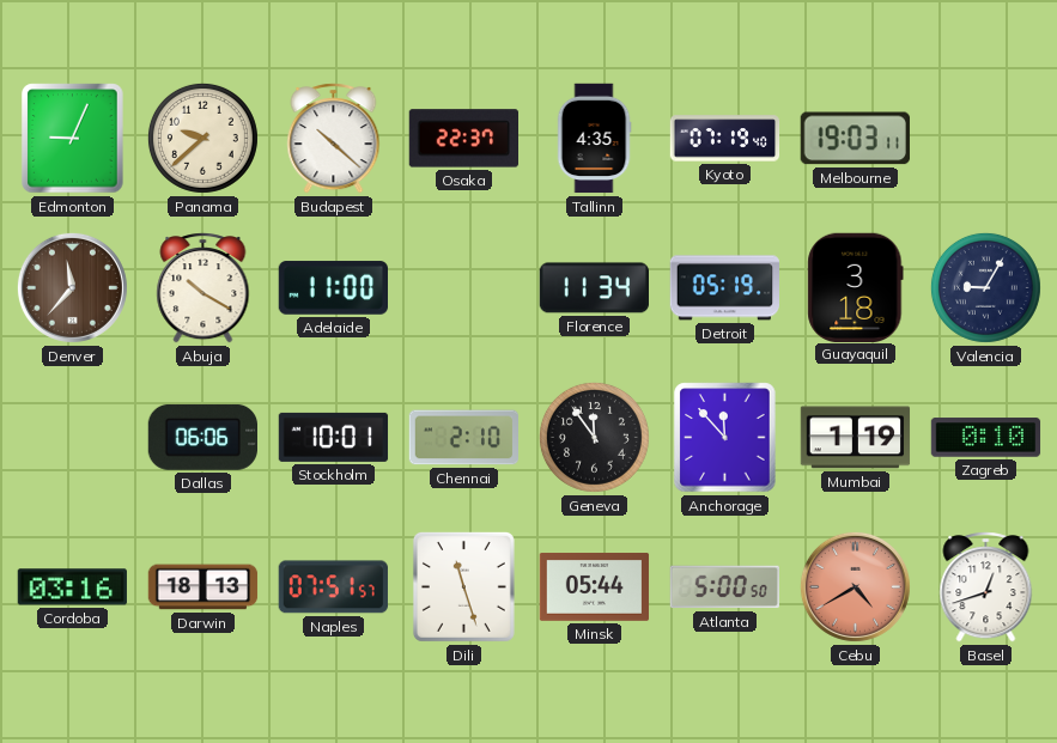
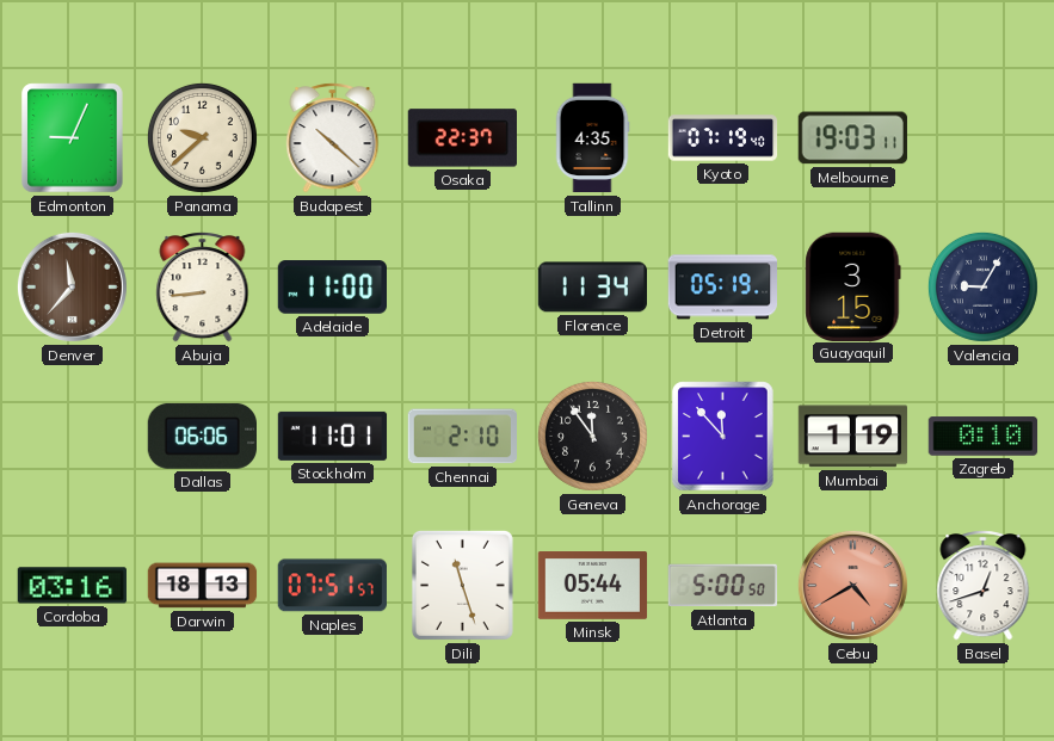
Abuja: 10:20 -> 8:44 (203, 288)
Guayaquil: 3:18 -> 3:15 (853, 286)
Stockholm: 10:01 -> 11:01 (333, 436)
